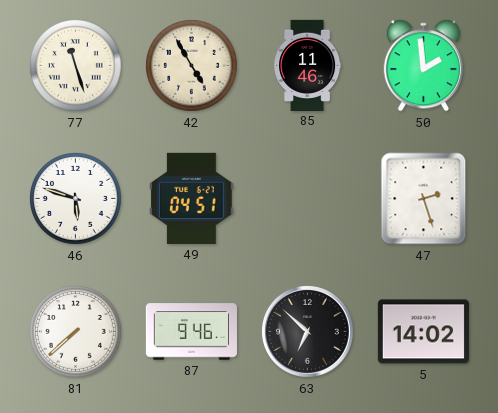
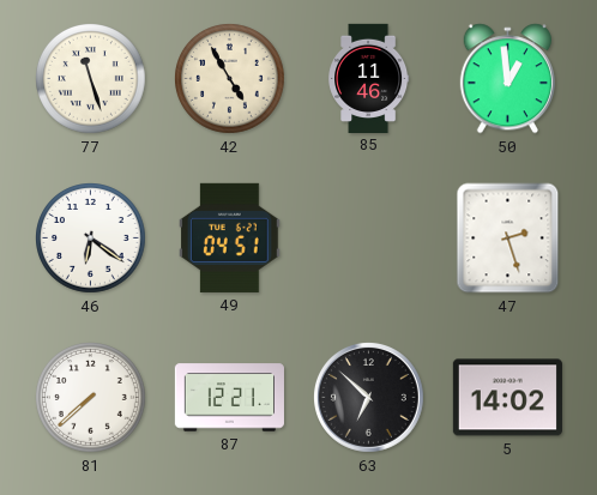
50: 1:59 -> 12:59 (507, 79)
46: 5:48 -> 6:21 (91, 239)
87: 9:46 -> 12:21 (229, 398)
